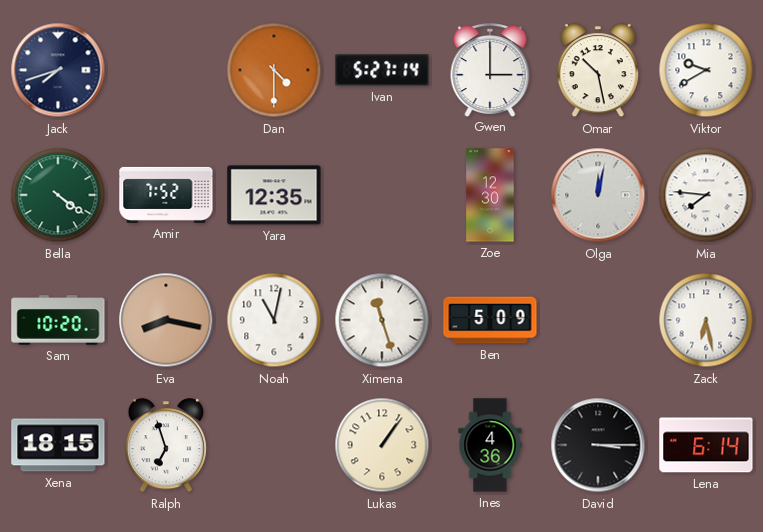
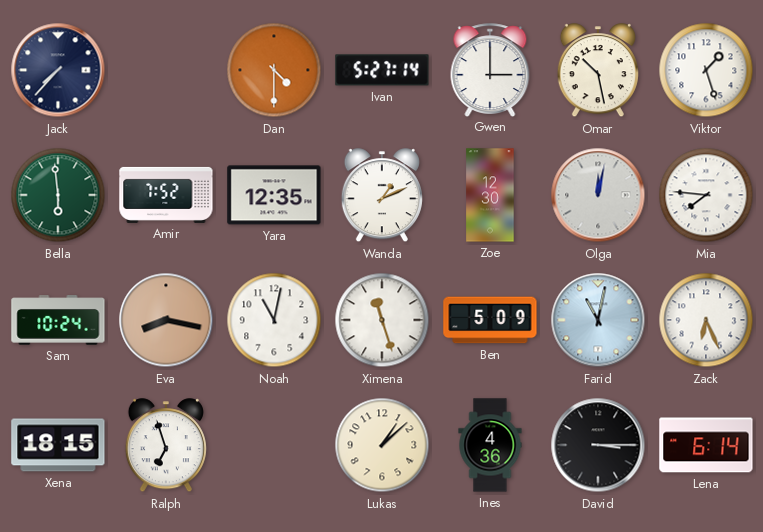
Jack: 7:42 -> 7:37 (58, 70)
Viktor: 9:40 -> 1:27 (706, 70)
Bella: 4:21 -> 5:59 (58, 195)
Wanda: none -> 1:11 (382, 196)
Sam: 10:20 -> 10:24 (58, 320)
Farid: none -> 11:02 (598, 320)
Zack: 6:28 -> 6:26 (706, 320)
Lukas: 1:06 -> 1:08 (382, 445)
